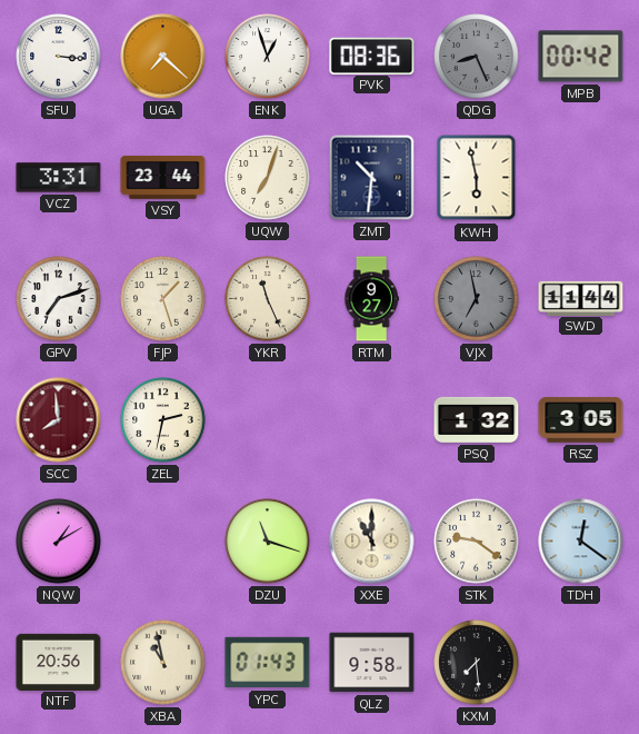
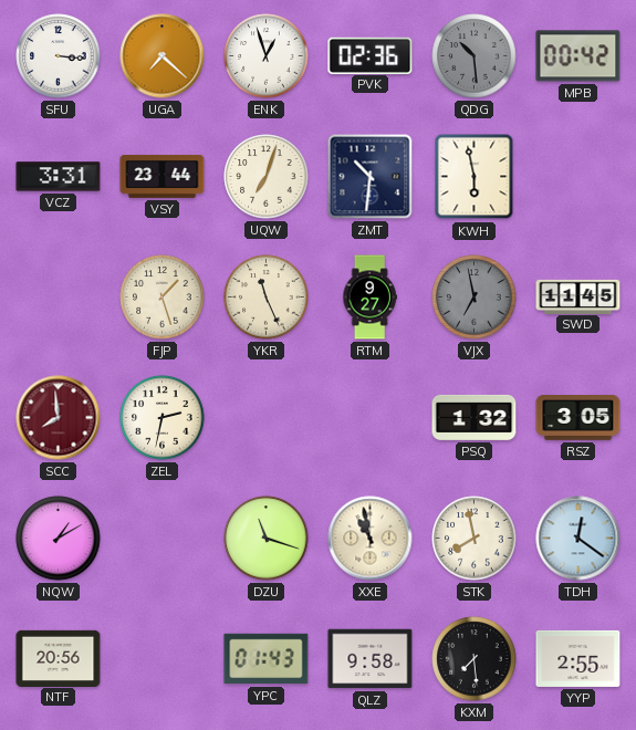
PVK: 08:36 -> 02:36 (371, 55)
QDG: 8:26 -> 10:29 (475, 56)
GPV: 7:12 -> none (59, 299)
SWD: 11:44 -> 11:45 (578, 296)
XXE: 11:00 -> 10:58 (371, 539)
STK: 9:21 -> 7:58 (475, 539)
XBA: 10:58 -> none (163, 663)
YYP: none -> 2:55 (578, 658)
